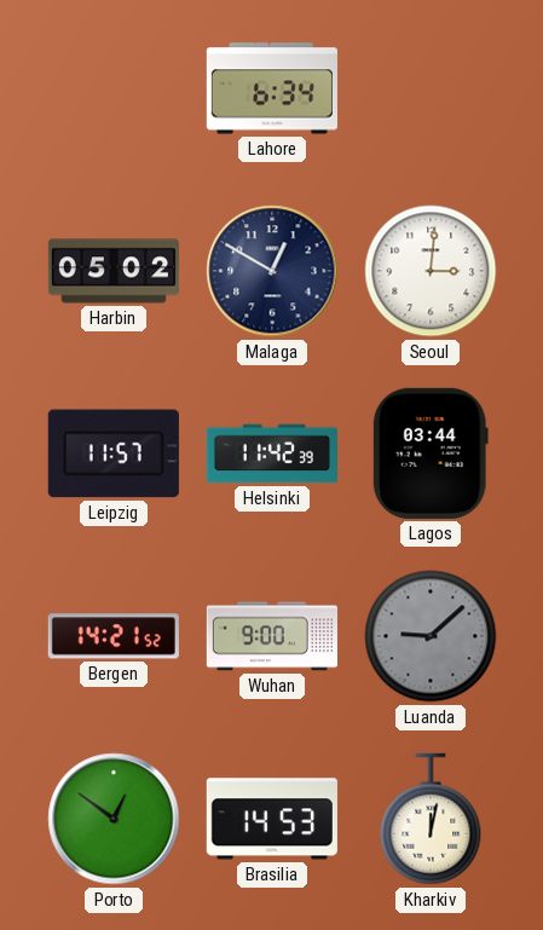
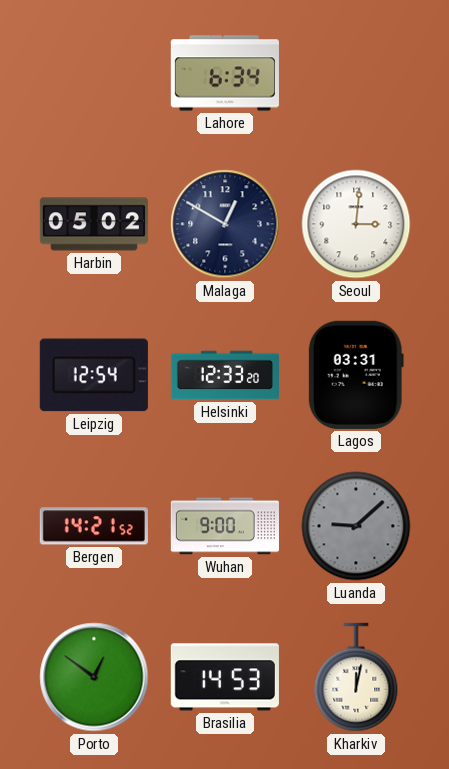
Leipzig: 11:57 -> 12:54 (94, 375)
Helsinki: 11:42 -> 12:33 (224, 375)
Lagos: 03:44 -> 03:31 (356, 375)
